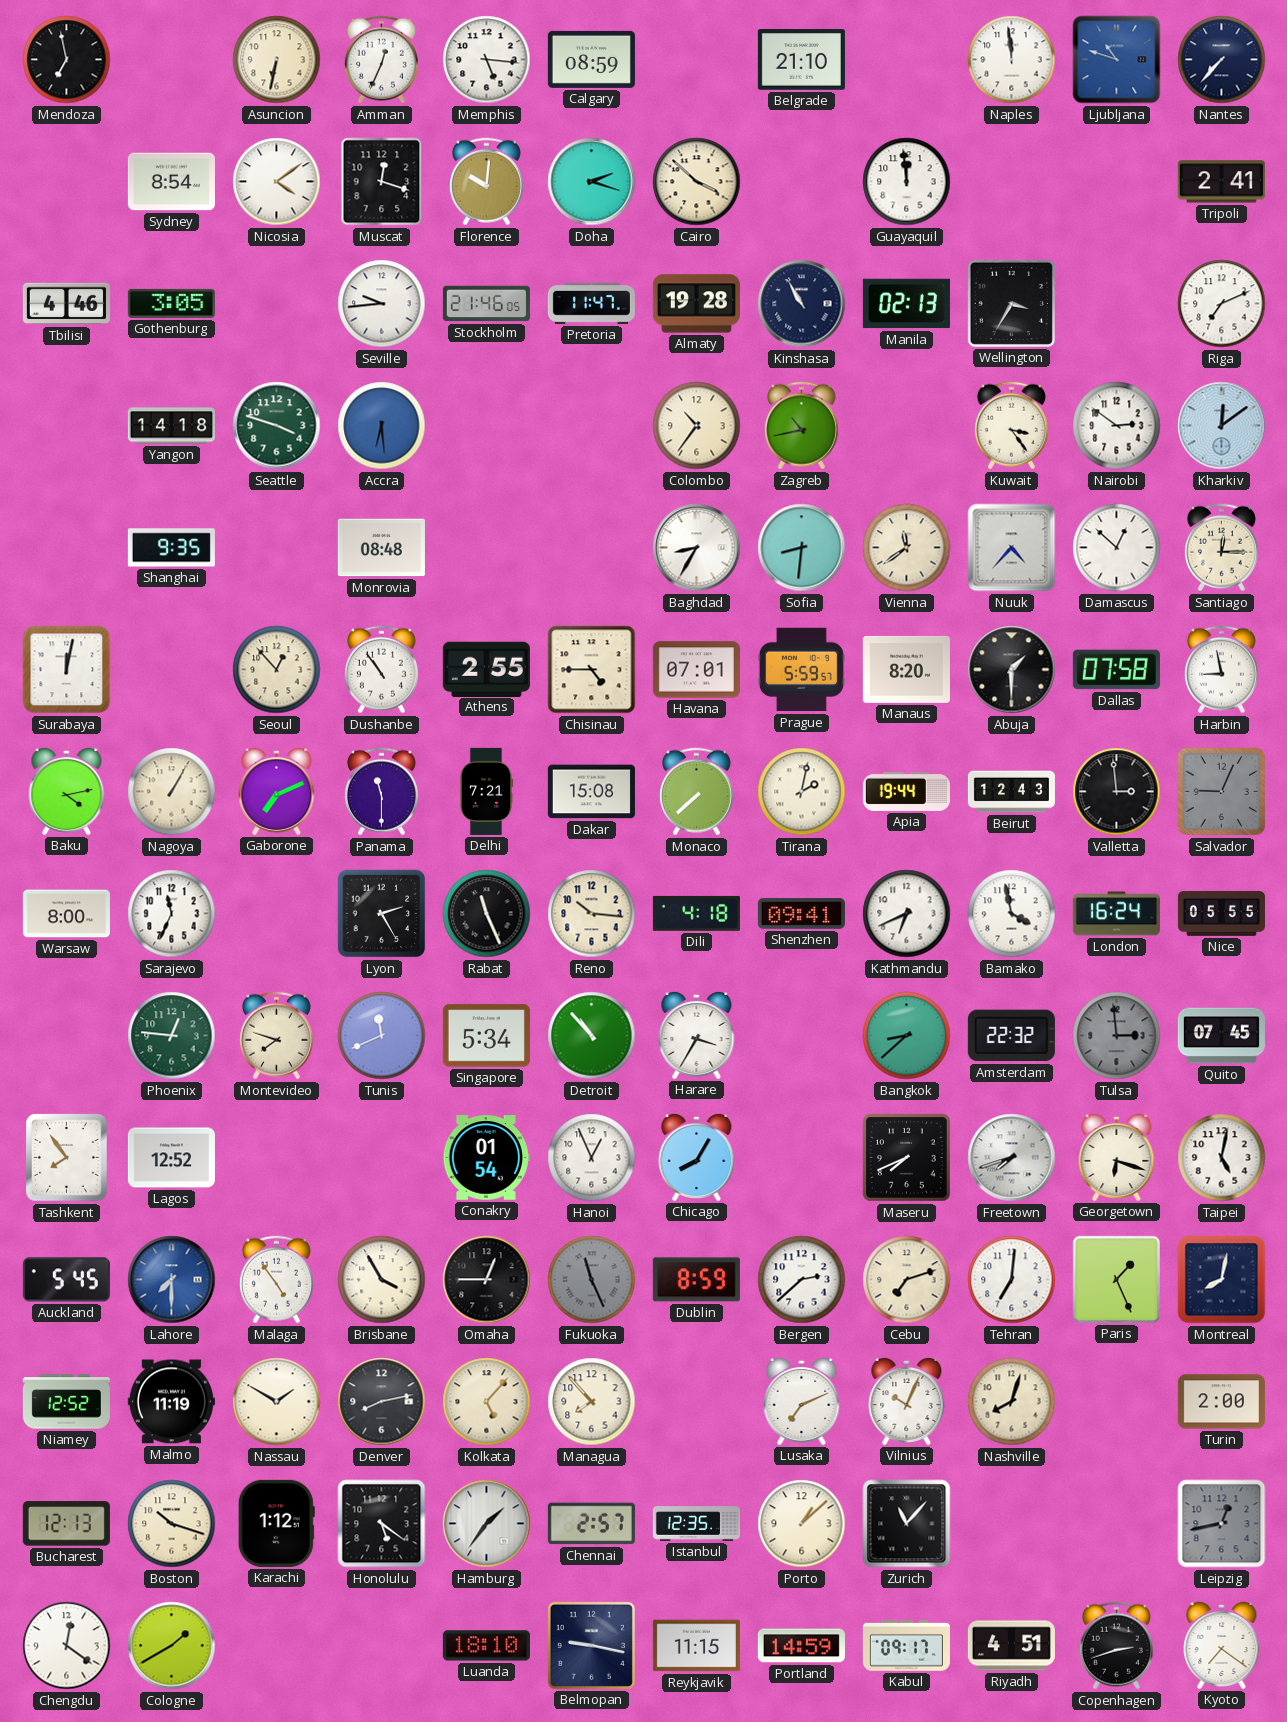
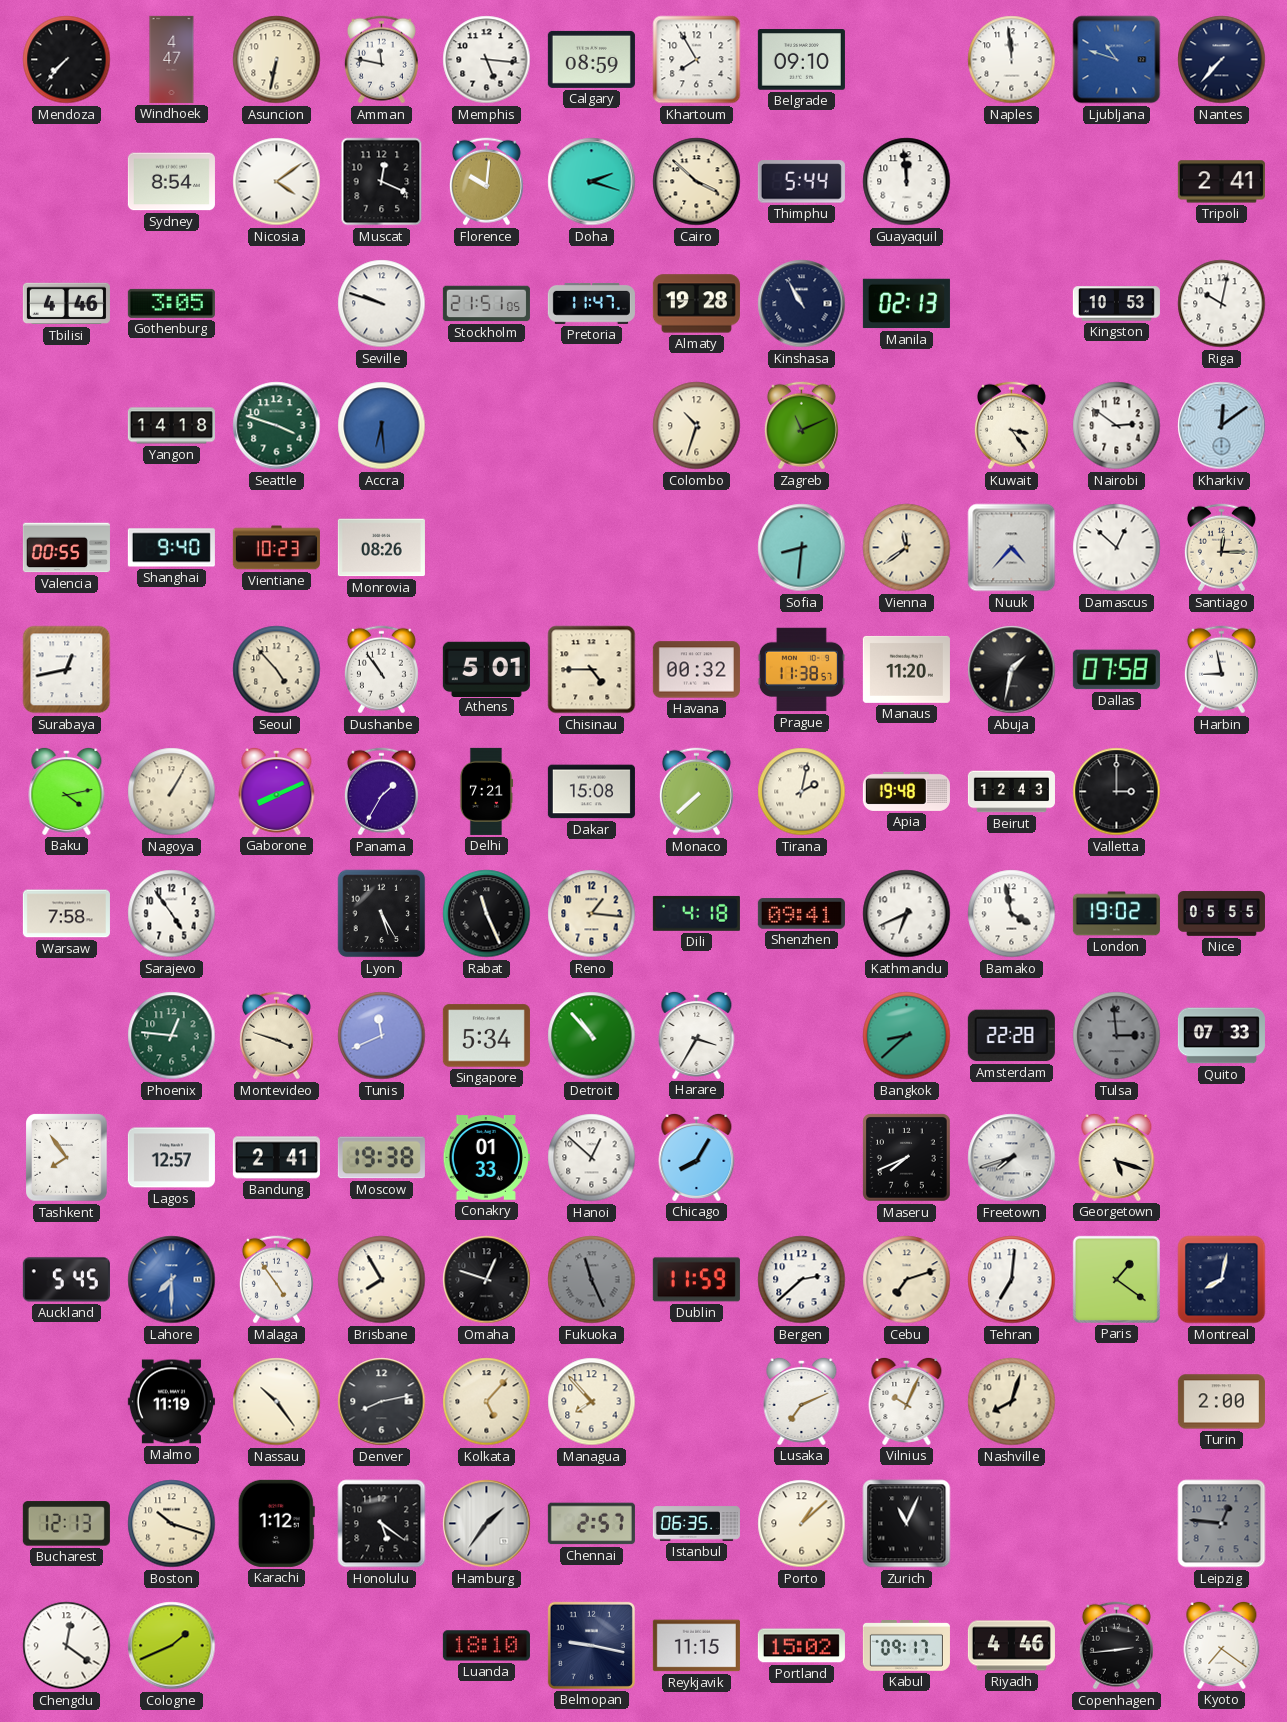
Mendoza: 6:58 -> 7:37 (67, 60)
Windhoek: none -> 4:47 (172, 59)
Amman: 12:34 -> 11:47 (381, 60)
Khartoum: none -> 7:55 (697, 60)
Belgrade: 21:10 -> 09:10 (801, 60)
Muscat: 12:18 -> 12:19 (382, 182)
Thimphu: none -> 5:44 (801, 182)
Seville: 9:44 -> 9:48 (382, 304)
Stockholm: 21:46 -> 21:51 (486, 304)
Wellington: 3:35 -> none (1011, 303)
Kingston: none -> 10:53 (1116, 304)
Riga: 7:11 -> 10:02 (1222, 304)
Colombo: 10:36 -> 10:33 (697, 426)
Zagreb: 10:43 -> 11:11 (801, 426)
Valencia: none -> 00:55 (66, 548)
Shanghai: 9:35 -> 9:40 (171, 548)
Vientiane: none -> 10:23 (276, 548)
Monrovia: 08:48 -> 08:26 (381, 548)
Baghdad: 8:35 -> none (697, 548)
Surabaya: 12:02 -> 12:43 (67, 670)
Seoul: 12:53 -> 4:53 (277, 670)
Athens: 2:55 -> 5:01 (486, 669)
Havana: 07:01 -> 00:32 (696, 670)
Prague: 5:59 -> 11:38 (801, 670)
Manaus: 8:20 -> 11:20 (906, 669)
Abuja: 1:30 -> 1:32 (1012, 670)
Gaborone: 7:11 -> 8:11 (277, 791)
Panama: 11:30 -> 1:35 (381, 792)
Apia: 19:44 -> 19:48 (906, 791)
Valletta: 2:59 -> 3:00 (1117, 792)
Salvador: 9:04 -> none (1222, 792)
Warsaw: 8:00 -> 7:58 (66, 914)
Sarajevo: 11:34 -> 4:54 (172, 914)
Lyon: 2:25 -> 5:25 (382, 914)
Reno: 10:16 -> 1:16 (592, 914)
London: 16:24 -> 19:02 (1116, 914)
Montevideo: 7:48 -> 3:48 (276, 1036)
Amsterdam: 22:32 -> 22:28 (1011, 1036)
Quito: 07:45 -> 07:33 (1221, 1036)
Lagos: 12:52 -> 12:57 (171, 1158)
Bandung: none -> 2:41 (276, 1158)
Moscow: none -> 19:38 (381, 1158)
Conakry: 01:54 -> 01:33 (486, 1158)
Hanoi: 12:56 -> 12:52 (592, 1158)
Georgetown: 6:18 -> 5:18 (1117, 1157)
Taipei: 5:02 -> none (1222, 1158)
Brisbane: 3:55 -> 7:55 (382, 1280)
Omaha: 12:45 -> 12:48 (487, 1280)
Dublin: 8:59 -> 11:59 (696, 1280)
Paris: 1:26 -> 1:21 (1116, 1279)
Niamey: 12:52 -> none (66, 1402)
Nassau: 1:50 -> 10:24 (277, 1402)
Istanbul: 12:35 -> 06:35 (696, 1524)
Zurich: 11:07 -> 11:04 (907, 1524)
Leipzig: 12:43 -> 12:46 (1222, 1524)
Cologne: 1:40 -> 1:41 (172, 1646)
Portland: 14:59 -> 15:02 (801, 1646)
Riyadh: 4:51 -> 4:46 (1011, 1646)
Copenhagen: 2:42 -> 2:44 (1116, 1646)
